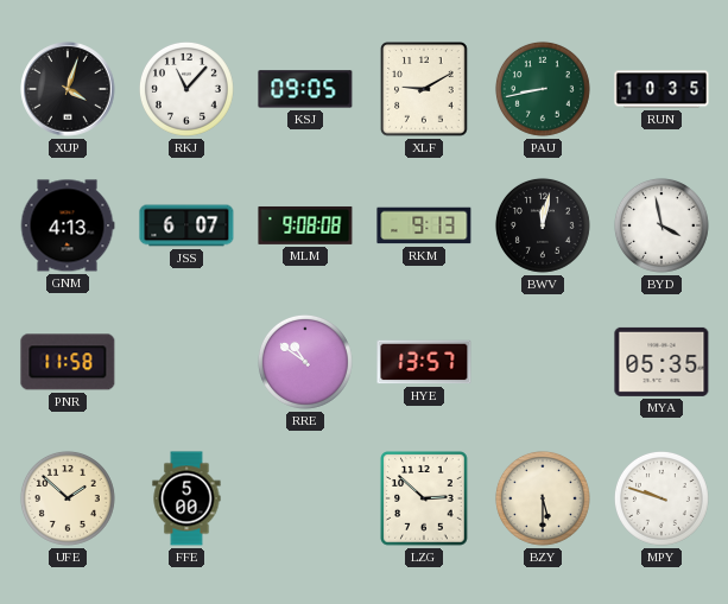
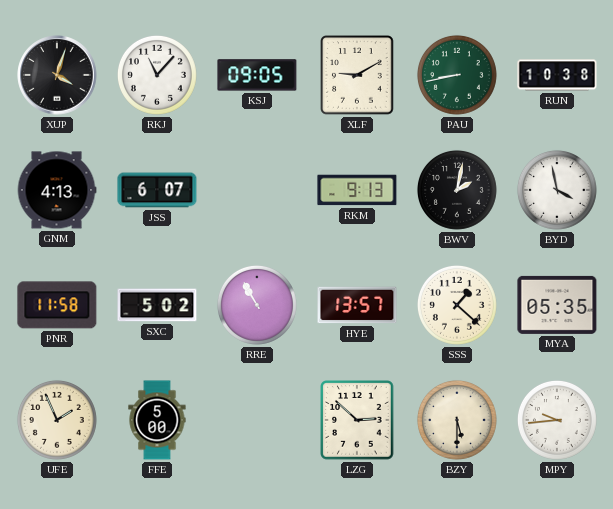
RUN: 10:35 -> 10:38 (557, 75)
MLM: 9:08 -> none (305, 225)
BWV: 12:02 -> 2:02 (457, 190)
SXC: none -> 5:02 (157, 305)
RRE: 10:51 -> 10:55 (257, 305)
SSS: none -> 1:22 (457, 305)
UFE: 1:52 -> 1:56 (57, 420)
MPY: 9:48 -> 9:44 (557, 420)
